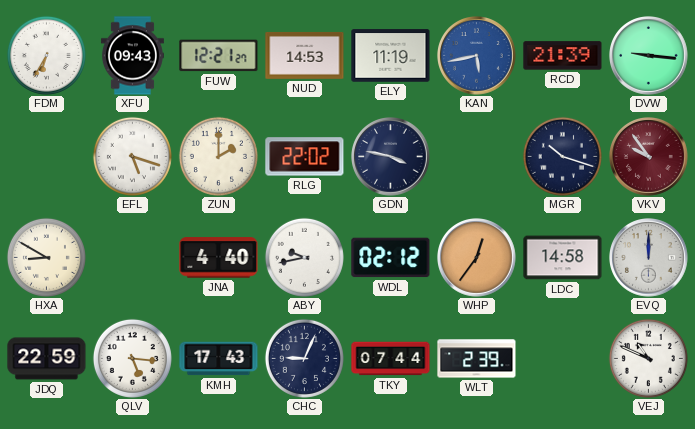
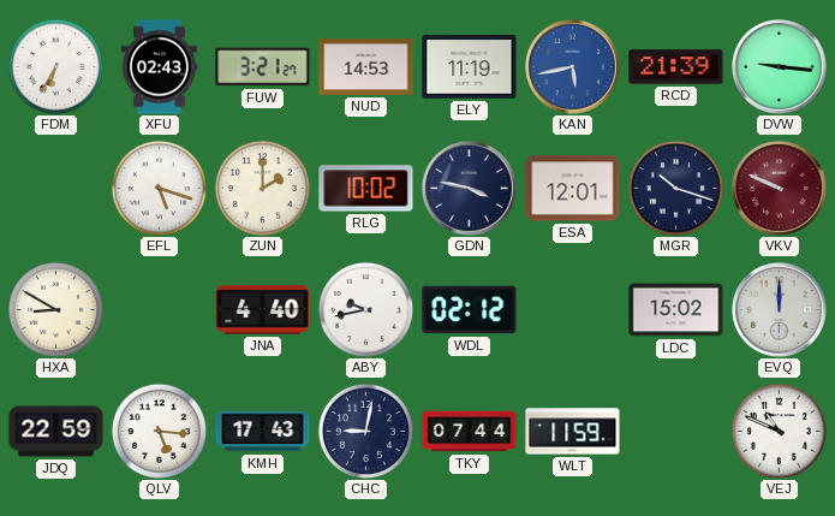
XFU: 09:43 -> 02:43 (159, 67)
FUW: 12:21 -> 3:21 (263, 67)
RLG: 22:02 -> 10:02 (366, 189)
ESA: none -> 12:01 (573, 189)
VKV: 9:54 -> 9:49 (780, 189)
WHP: 12:36 -> none (477, 258)
LDC: 14:58 -> 15:02 (676, 310)
CHC: 9:04 -> 9:02 (365, 431)
WLT: 2:39 -> 11:59 (573, 432)
